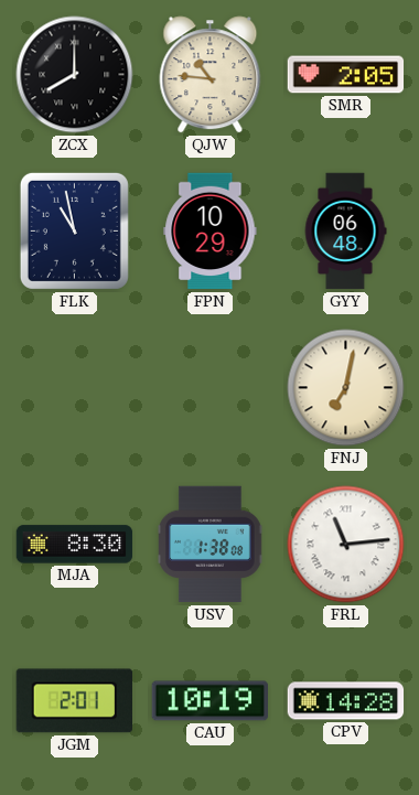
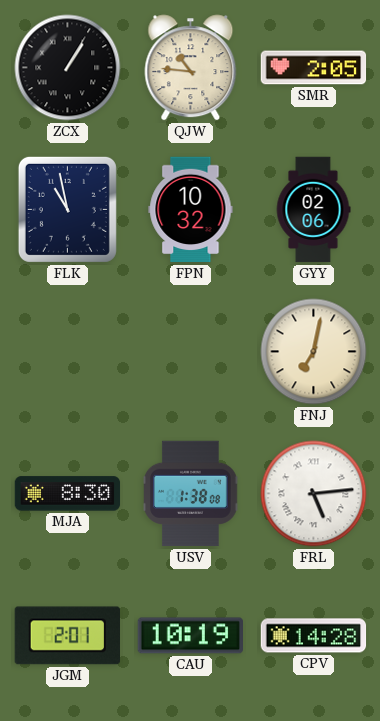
ZCX: 8:00 -> 1:05 (68, 68)
FPN: 10:29 -> 10:32 (191, 210)
GYY: 06:48 -> 02:06 (313, 210)
FRL: 11:14 -> 5:14 (314, 494)
